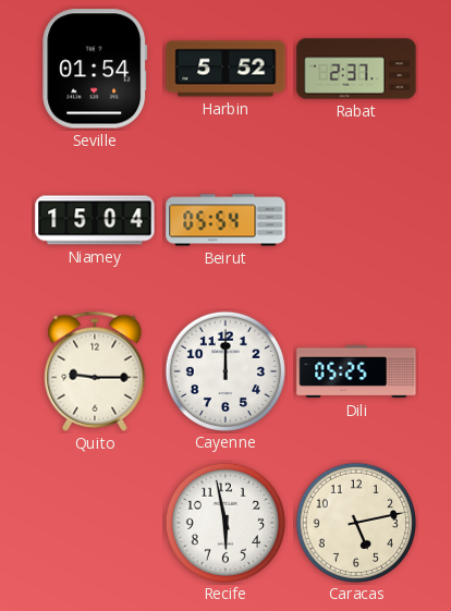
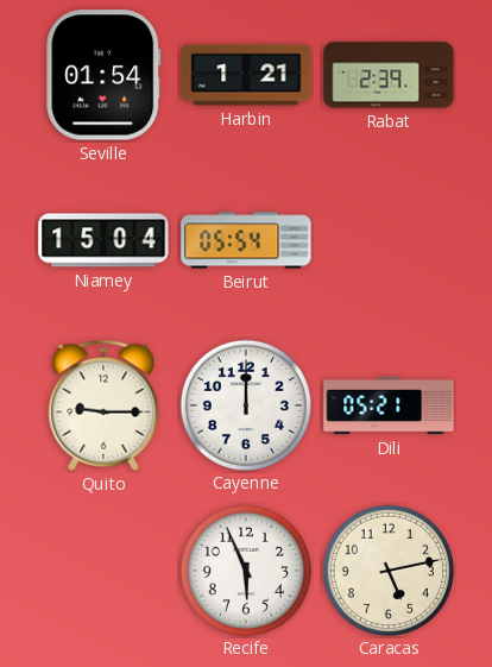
Harbin: 5:52 -> 1:21 (246, 75)
Rabat: 2:37 -> 2:39 (389, 75)
Dili: 05:25 -> 05:21 (389, 405)
Recife: 5:58 -> 5:56 (245, 570)
